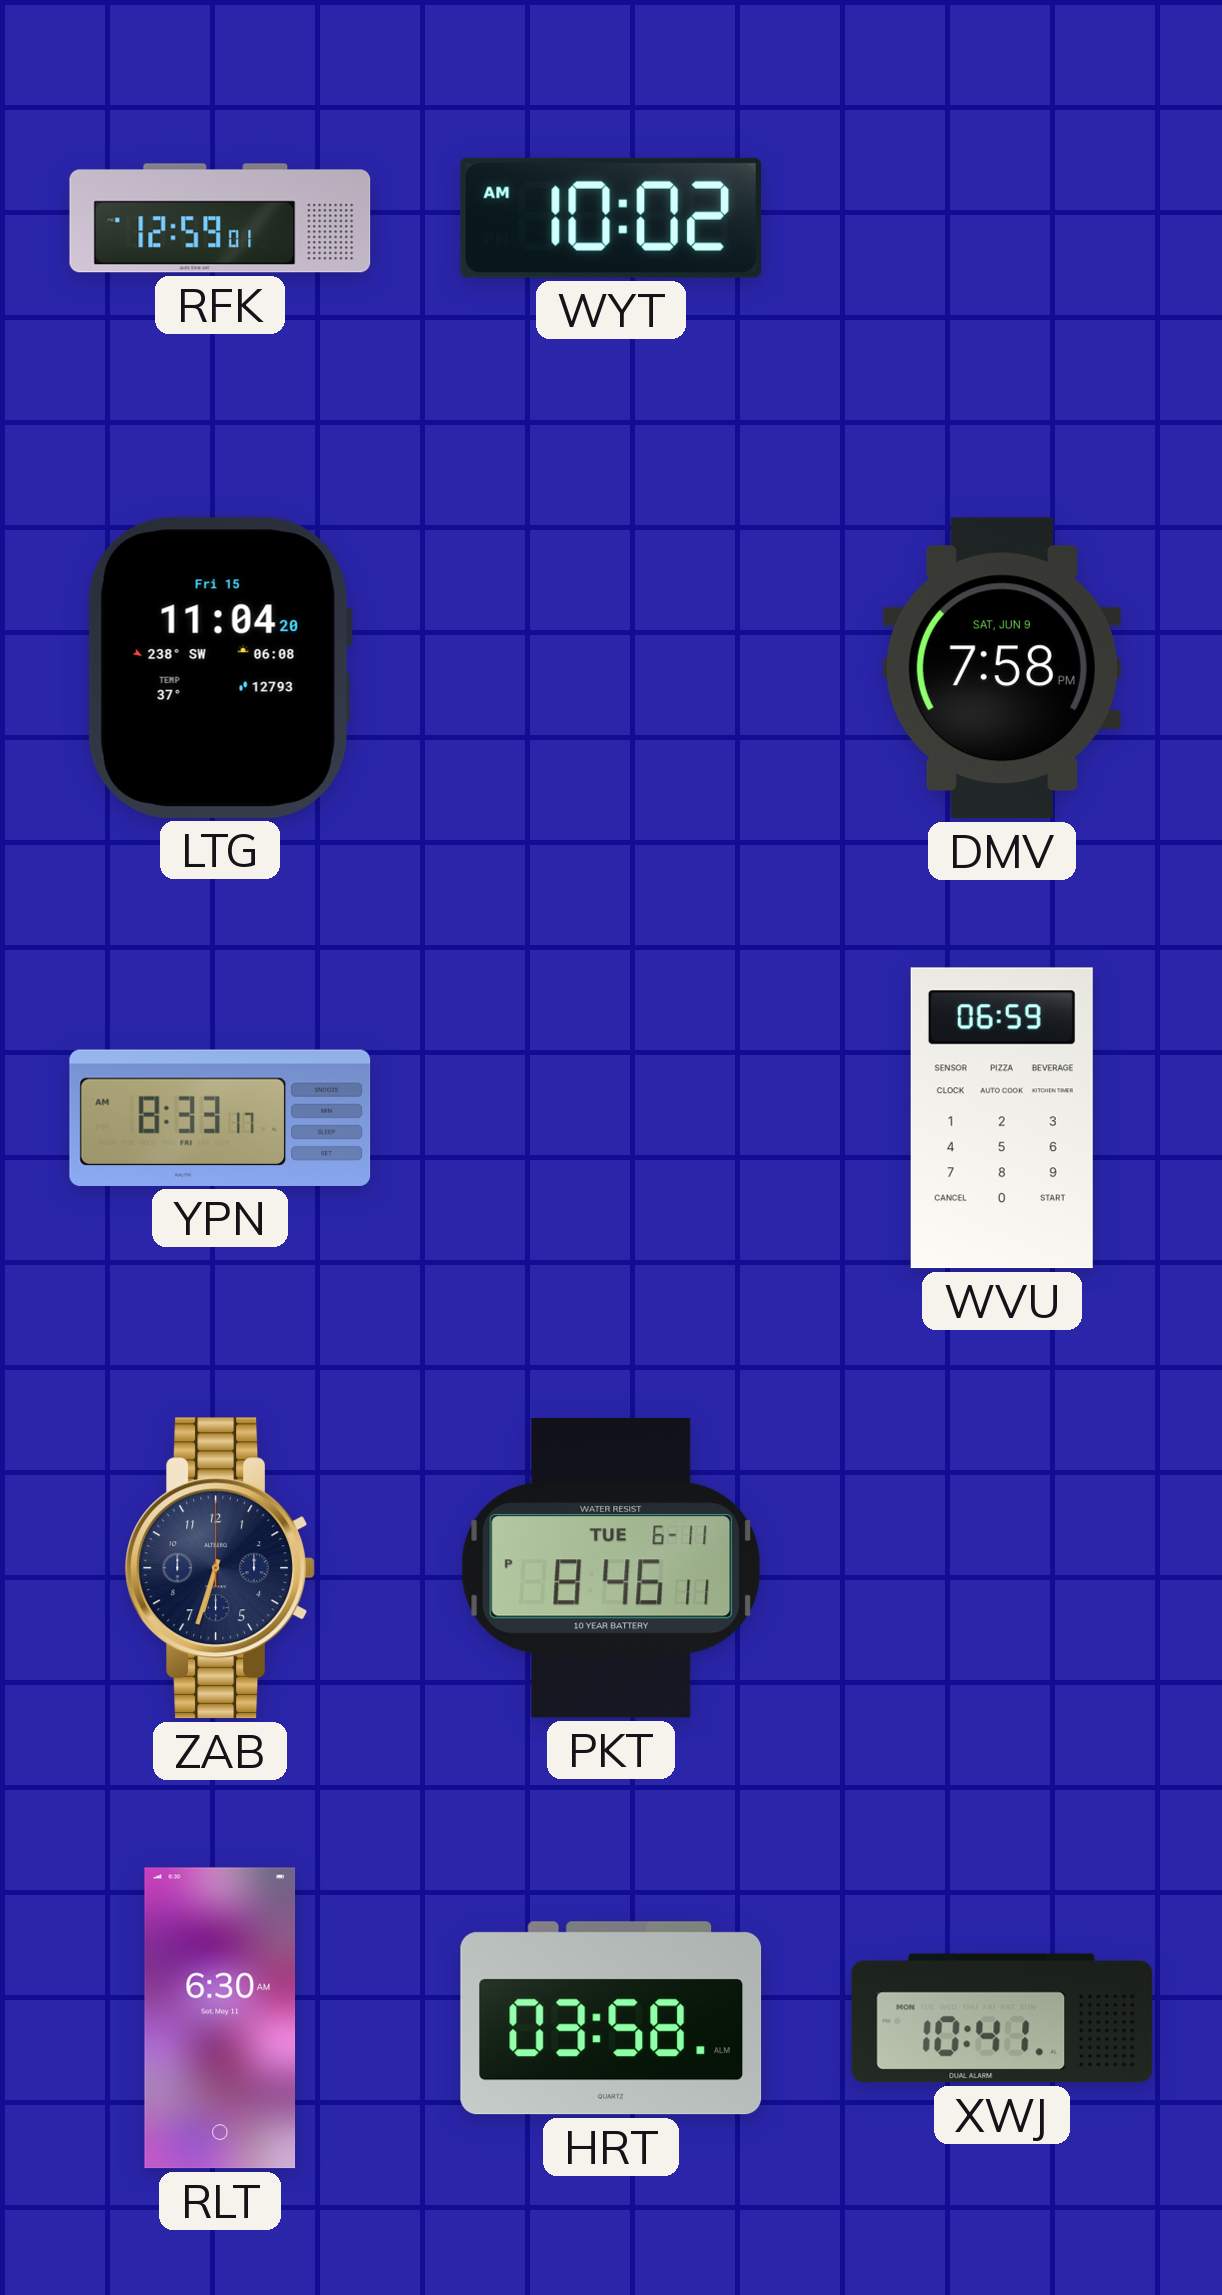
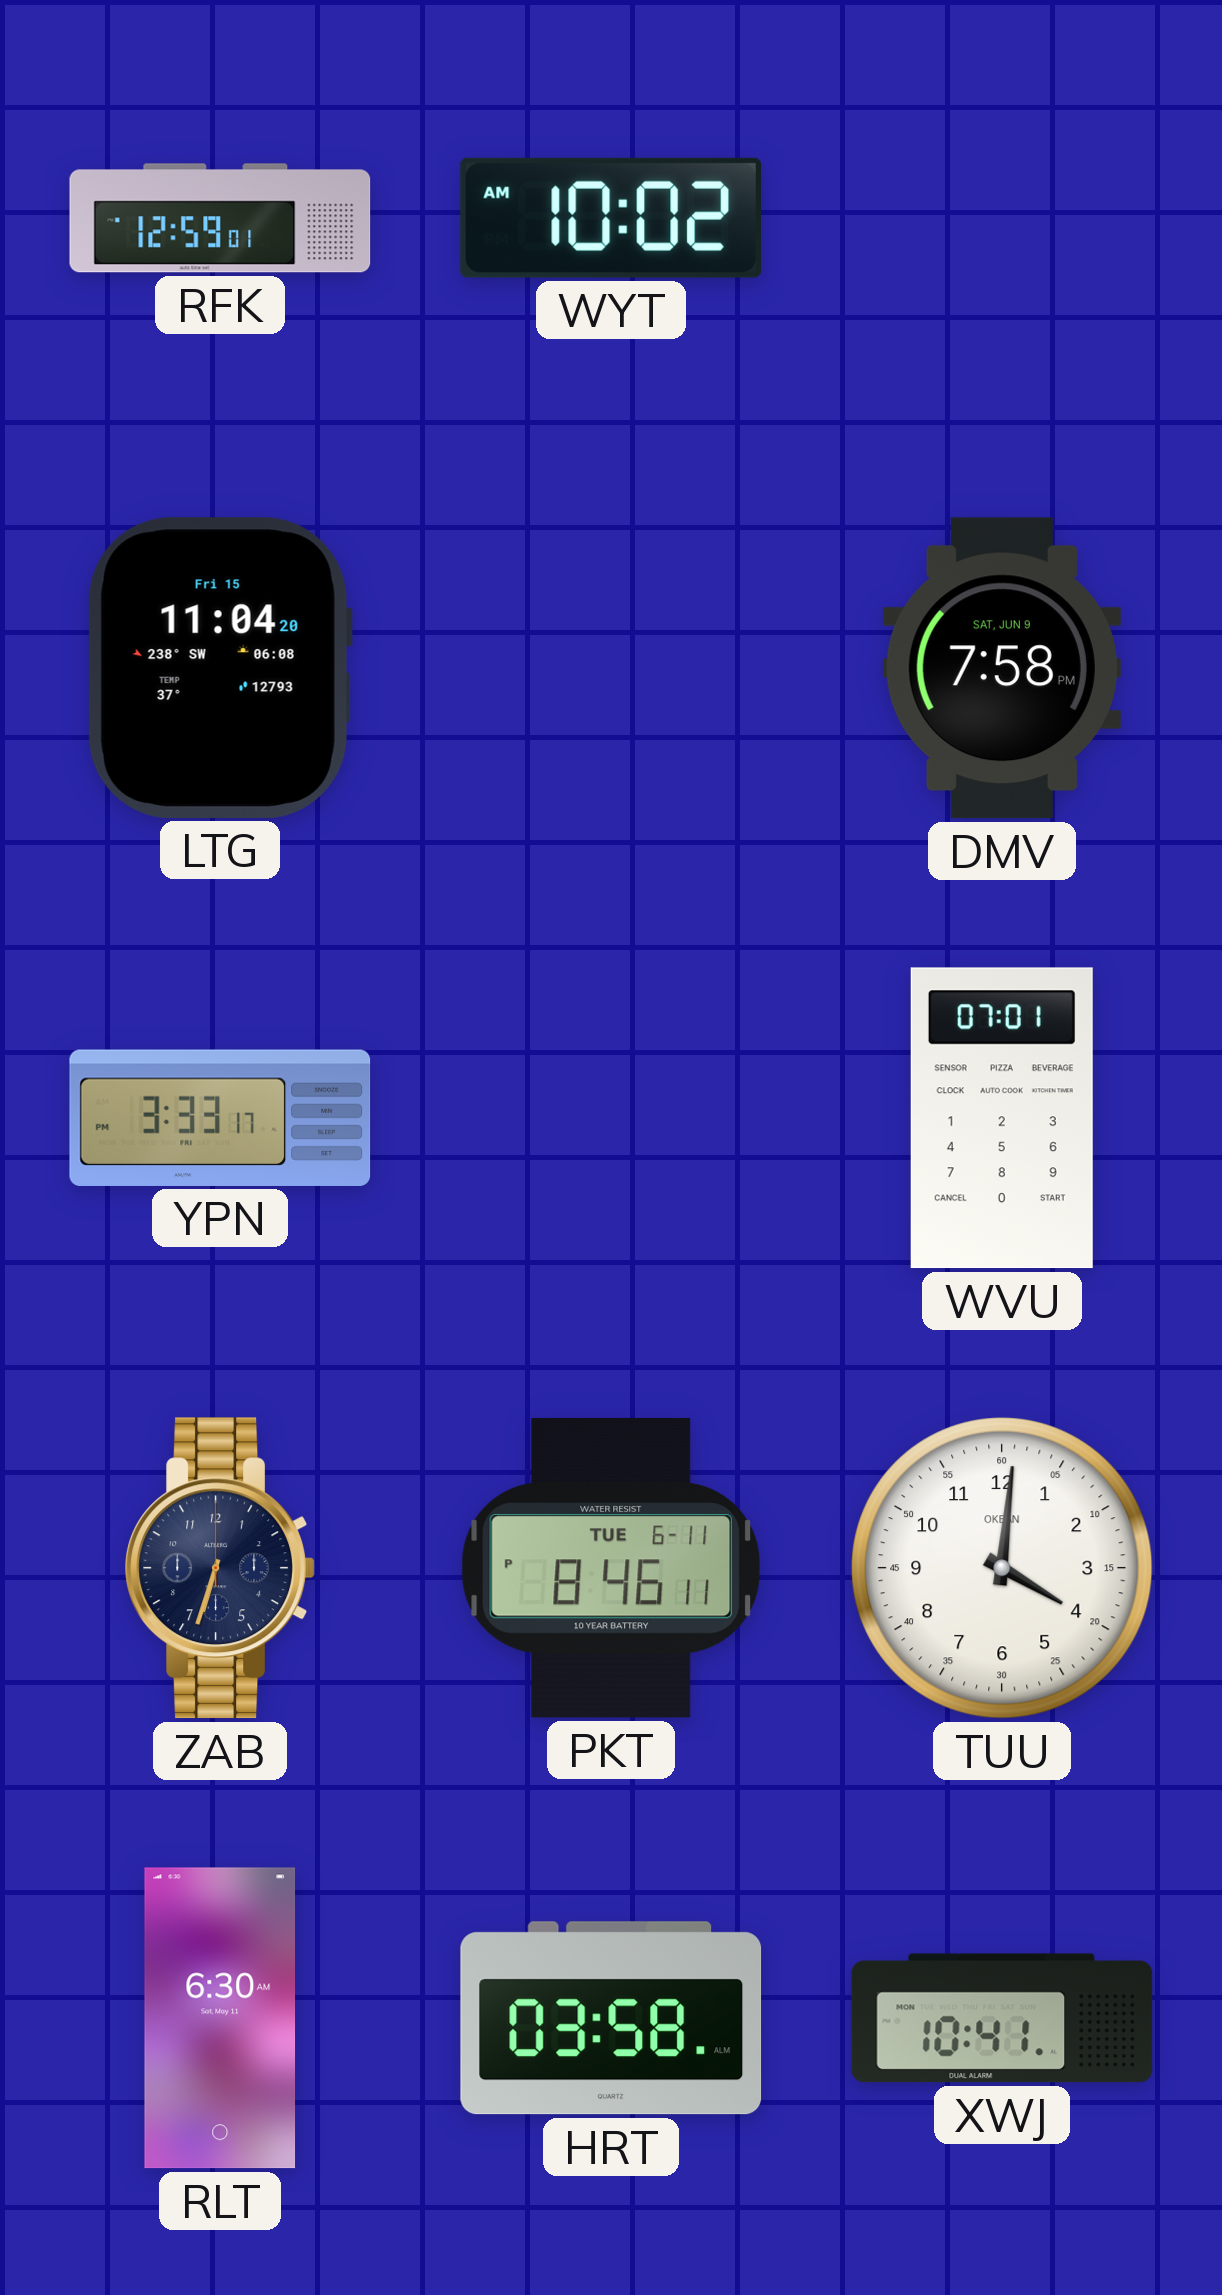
YPN: 8:33 -> 3:33 (220, 1118)
WVU: 06:59 -> 07:01 (1002, 1118)
TUU: none -> 4:01 (1003, 1569)
